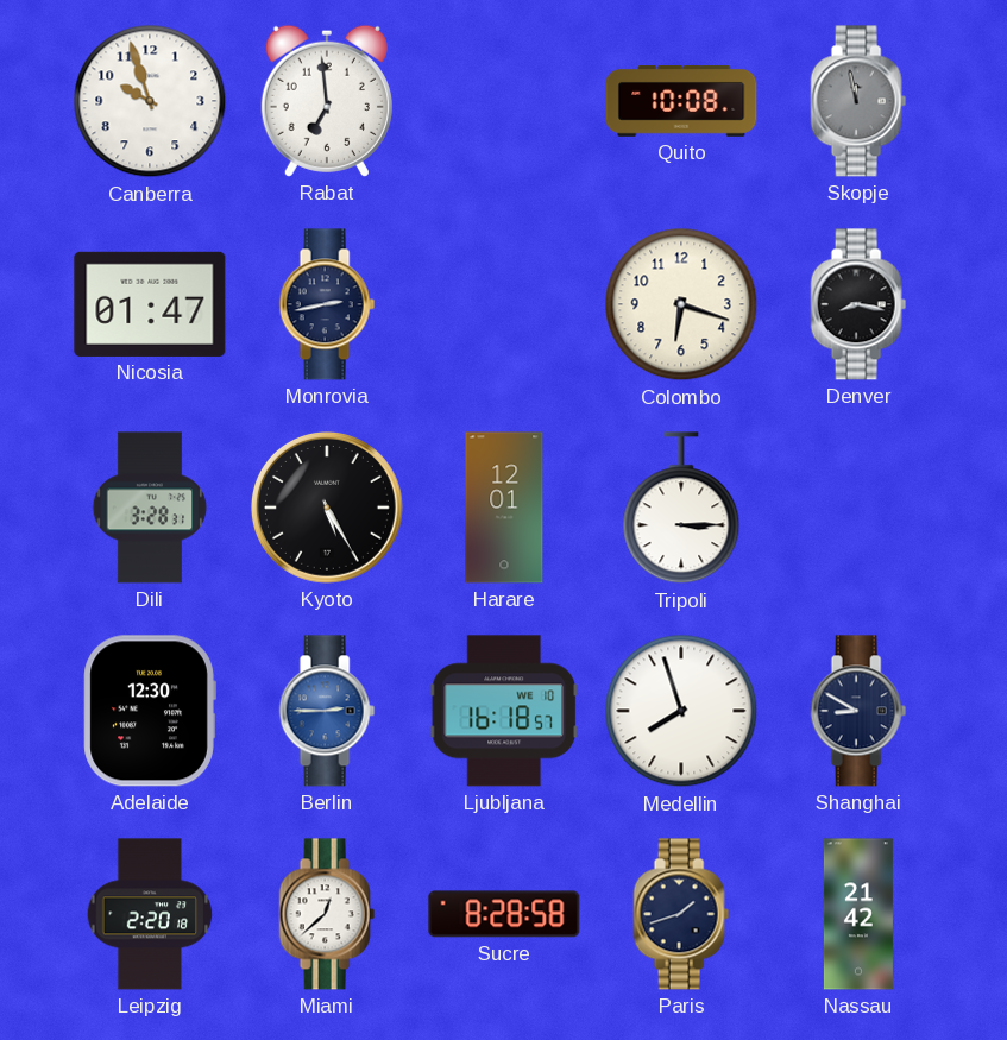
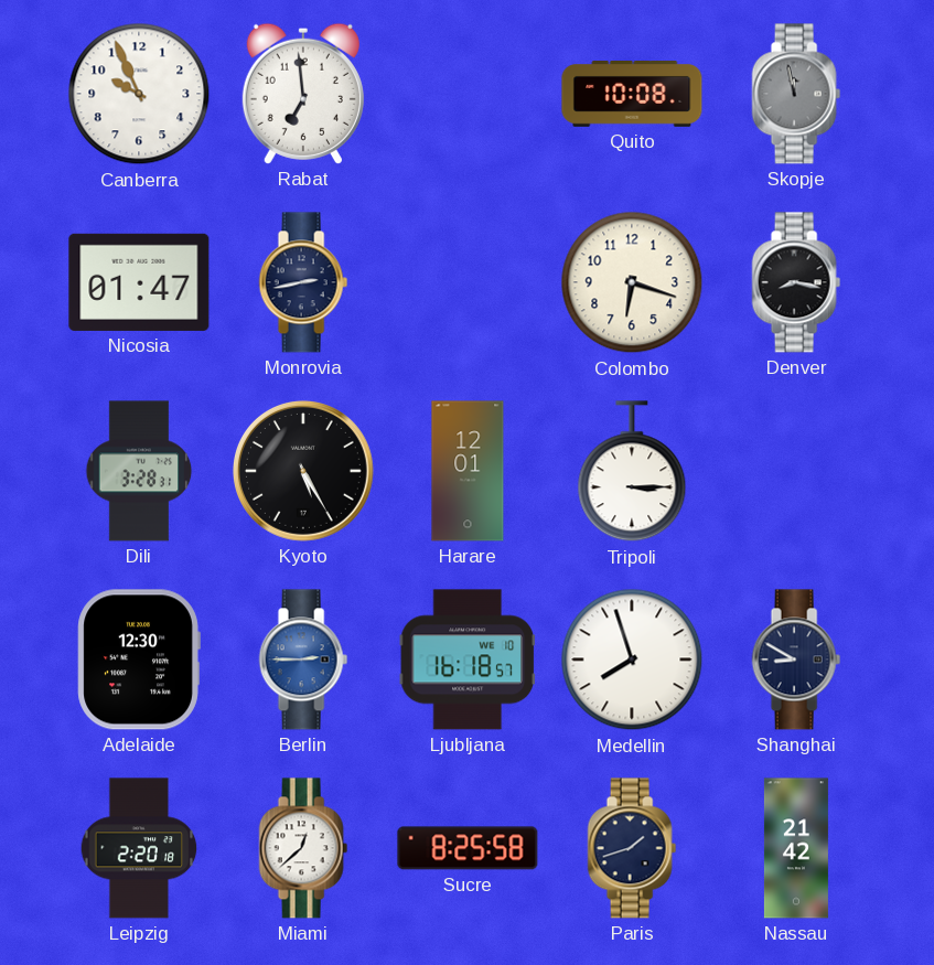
Canberra: 9:57 -> 9:56 (139, 94)
Sucre: 8:28 -> 8:25 (468, 848)
